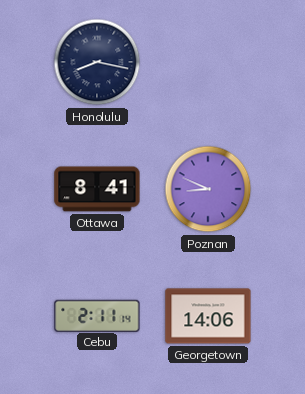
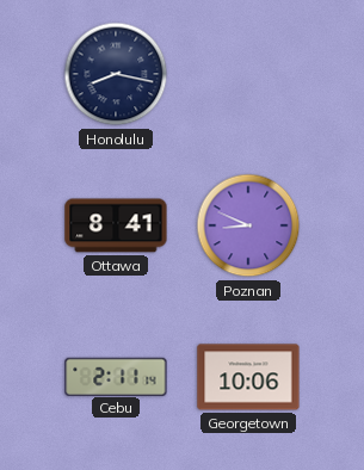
Georgetown: 14:06 -> 10:06 (248, 377)
